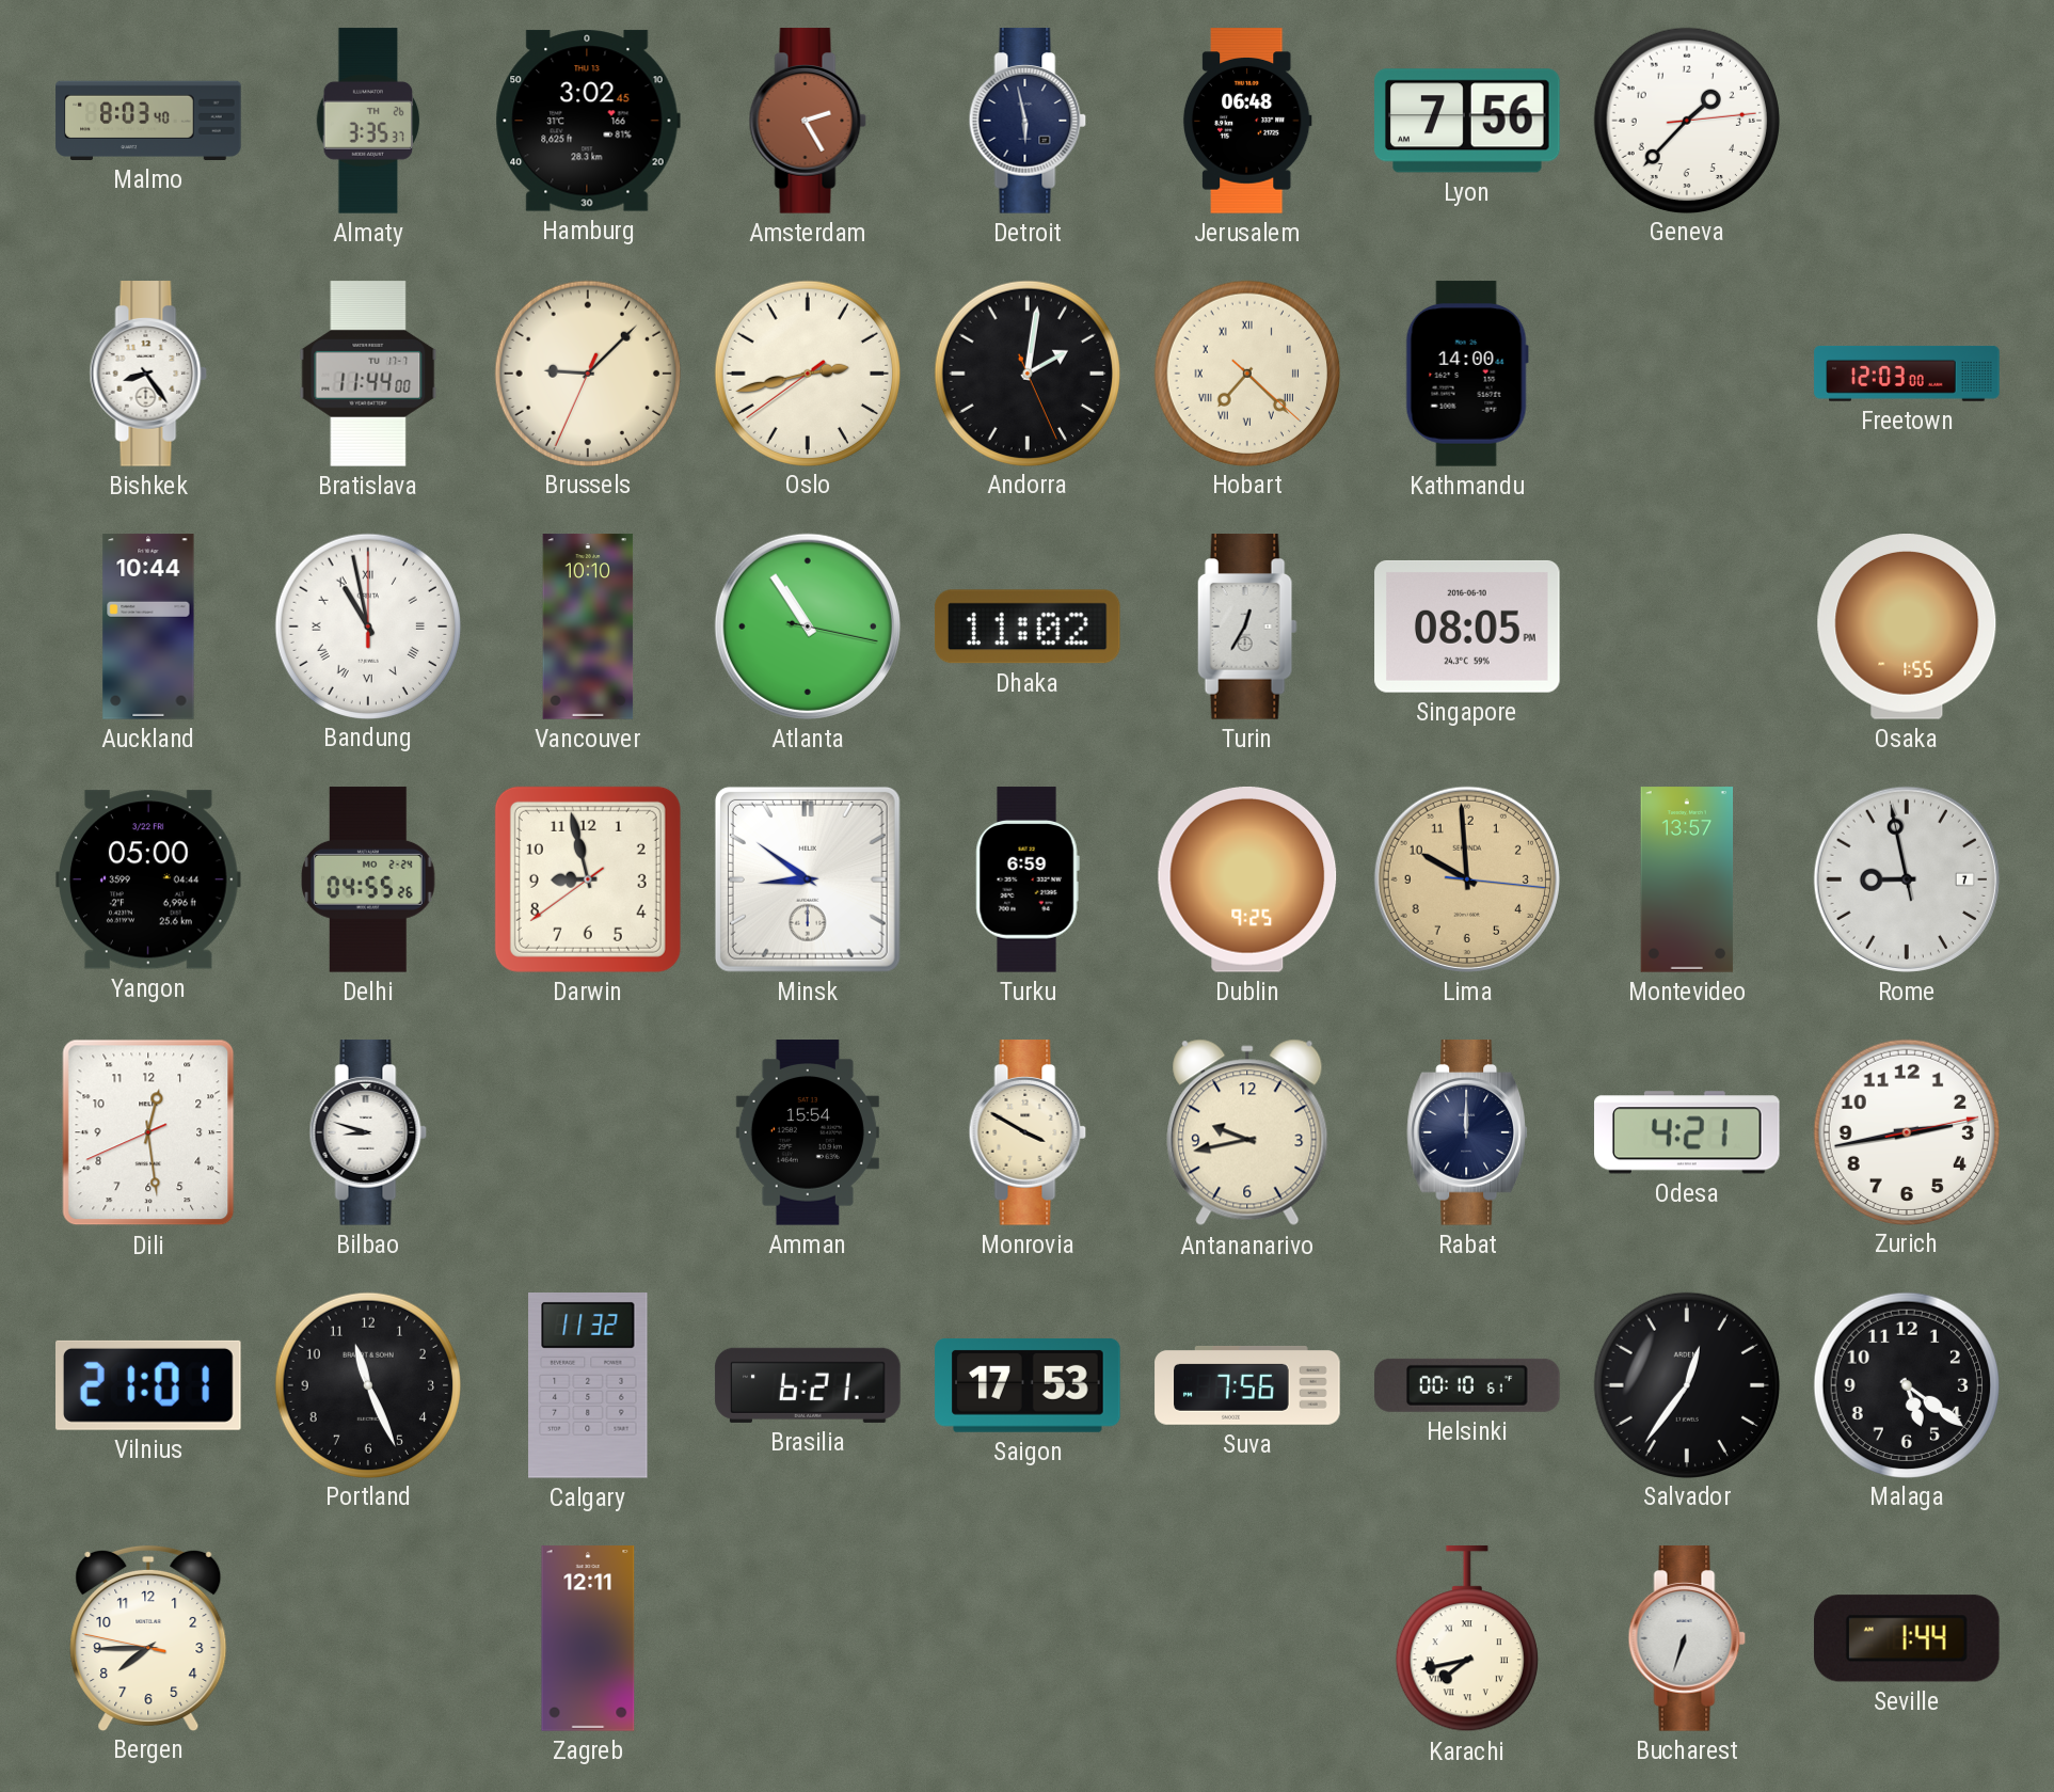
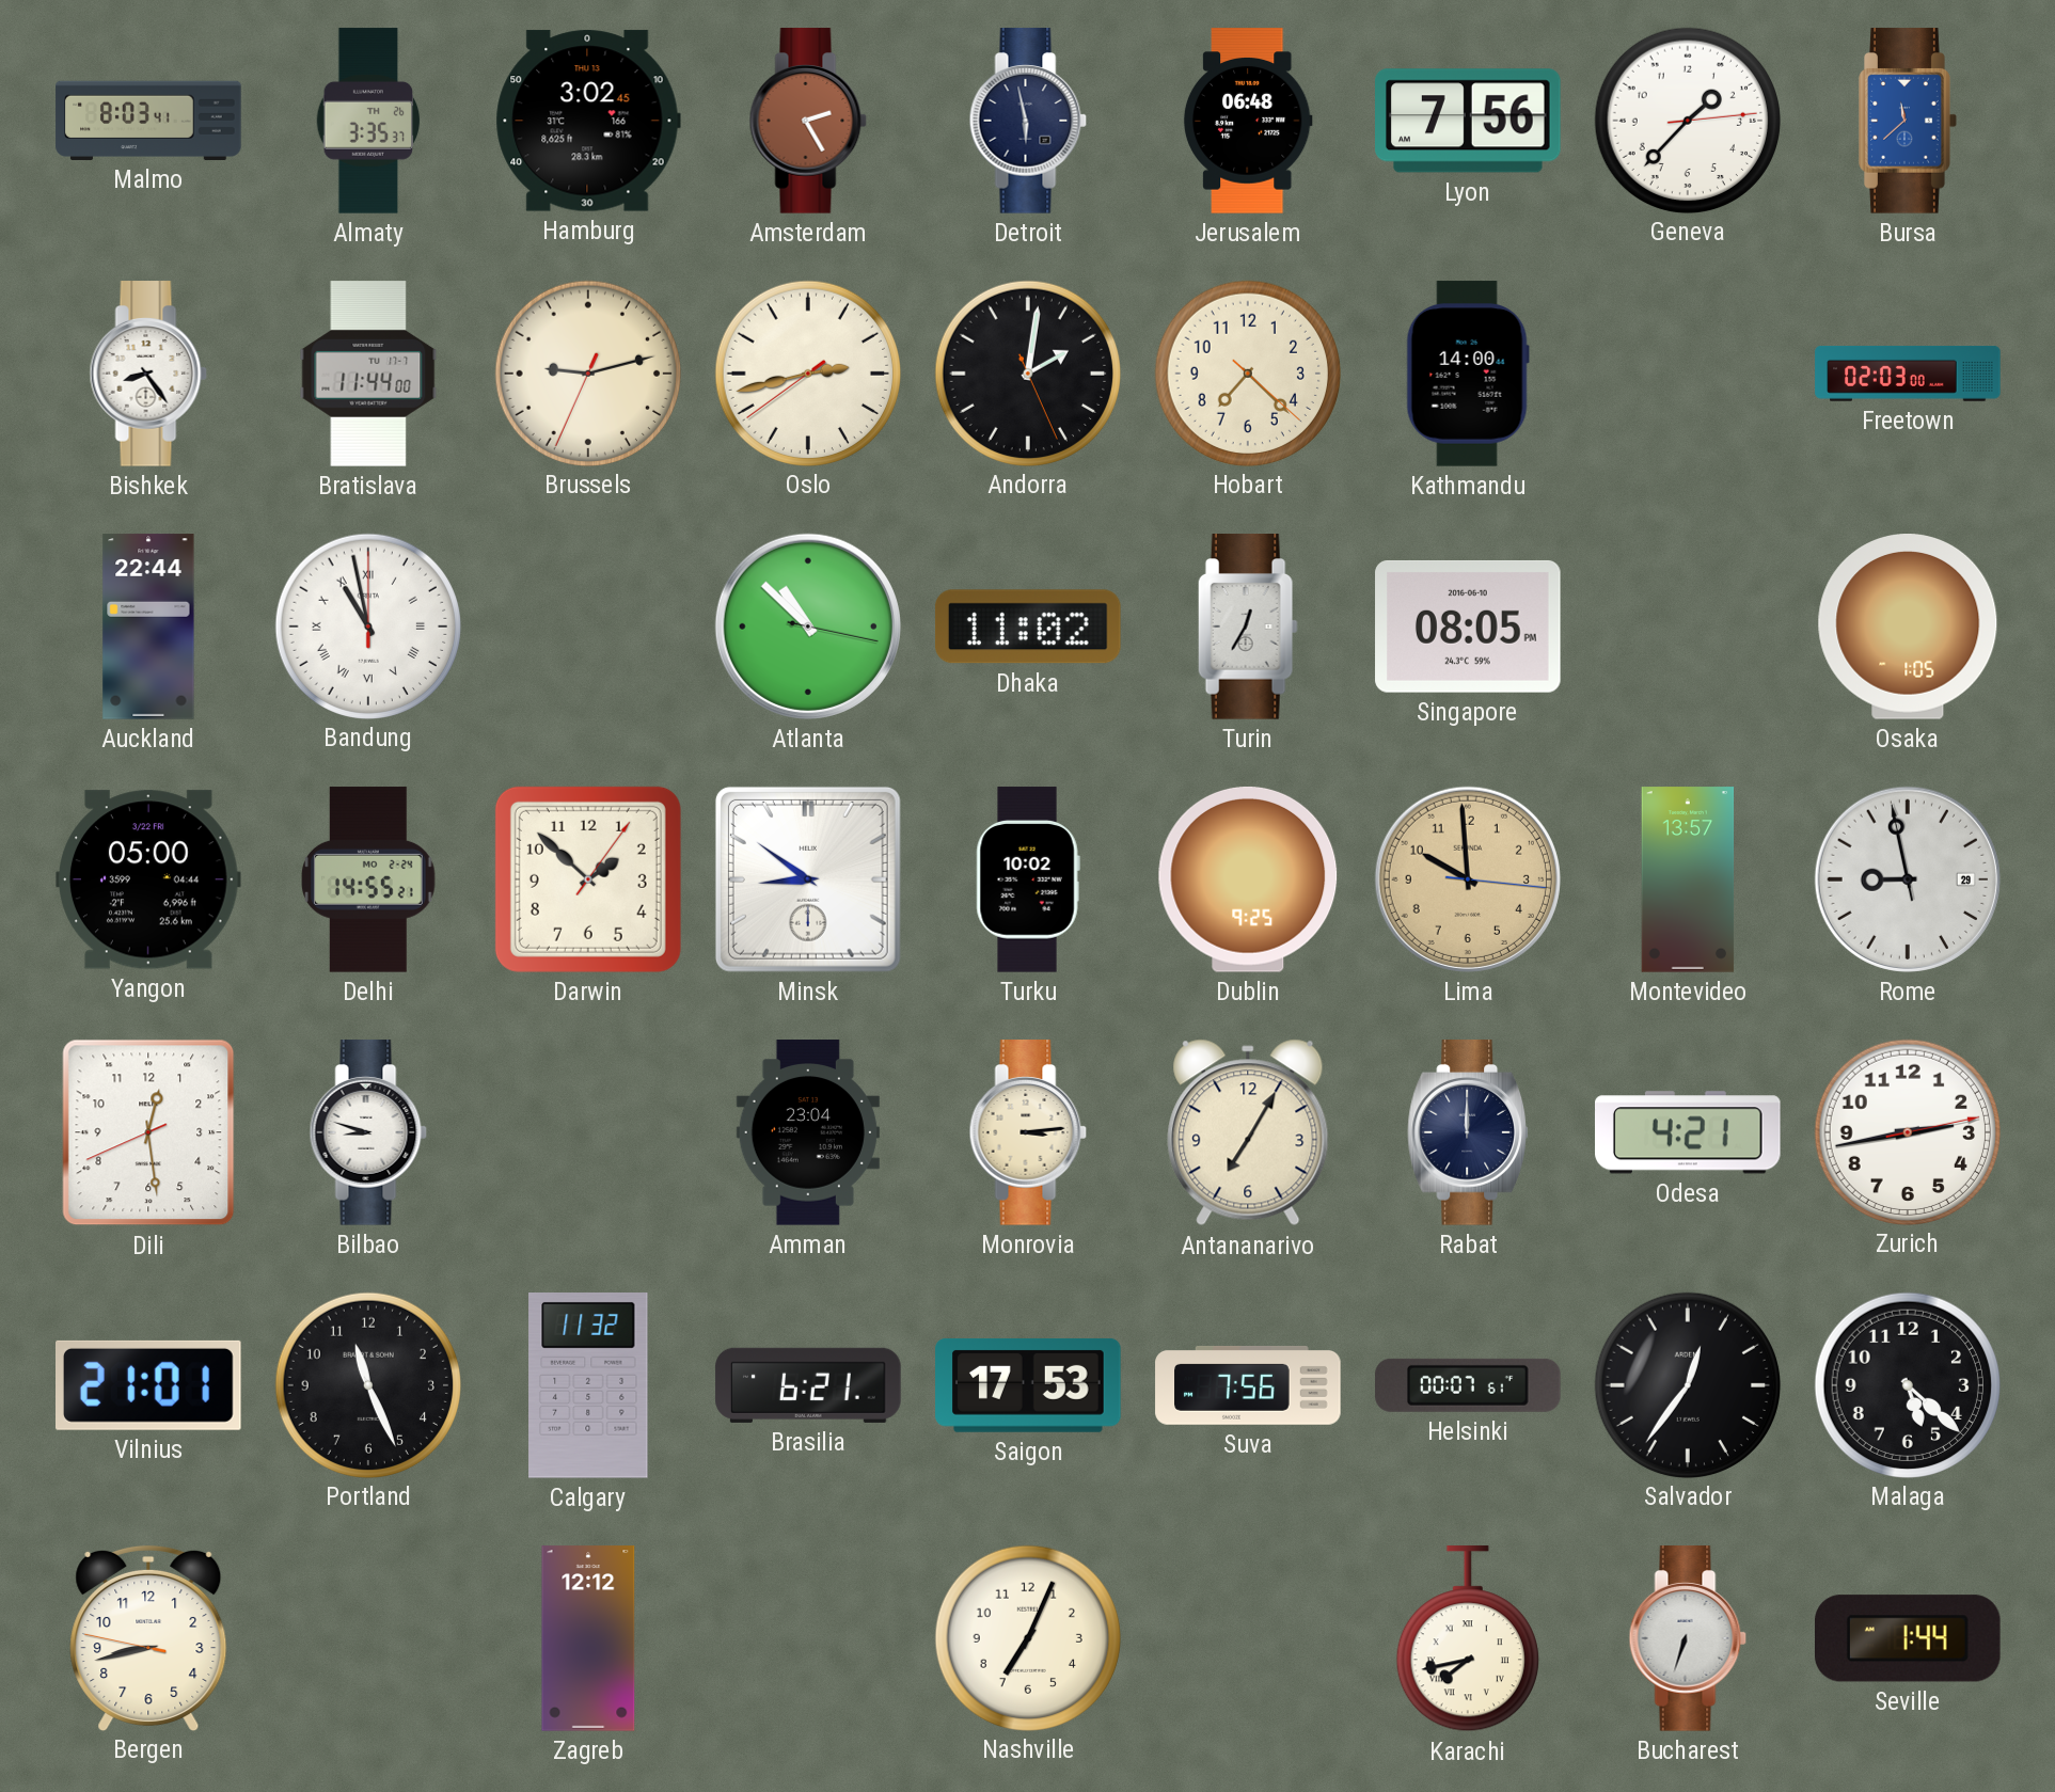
Malmo: 8:03:40 -> 8:03:41 (148, 121)
Bursa: none -> 11:38 (1908, 121)
Brussels: 9:07 -> 9:12 (587, 372)
Hobart numerals: Roman -> Arabic (1247, 372)
Freetown: 12:03 -> 02:03 (1908, 374)
Auckland: 10:44 -> 22:44 (148, 627)
Vancouver: 10:10 -> none (588, 627)
Atlanta: 10:54 -> 10:52 (808, 627)
Osaka: 1:55 -> 1:05 (1908, 628)
Delhi: 04:55 -> 14:55 (368, 879)
Darwin: 8:57 -> 1:52 (588, 879)
Turku: 6:59 -> 10:02 (1028, 879)
Rome date: 7 -> 29 (1908, 879)
Amman: 15:54 -> 23:04 (808, 1132)
Monrovia: 3:50 -> 3:14 (1028, 1132)
Antananarivo: 9:43 -> 7:05 (1248, 1132)
Helsinki: 00:10 -> 00:07 (1468, 1385)
Malaga: 5:21 -> 5:22 (1907, 1384)
Bergen: 7:44 -> 8:42 (148, 1637)
Zagreb: 12:11 -> 12:12 (588, 1638)
Nashville: none -> 7:04 (1027, 1637)
